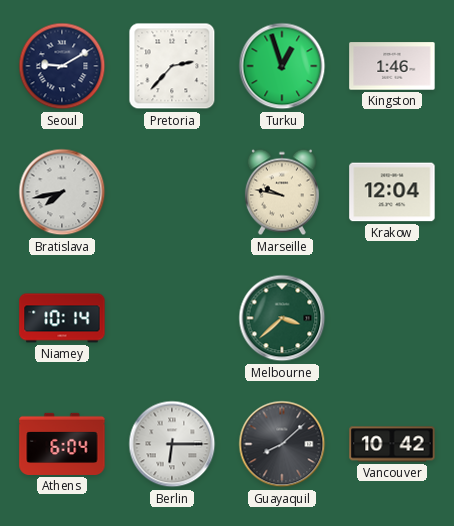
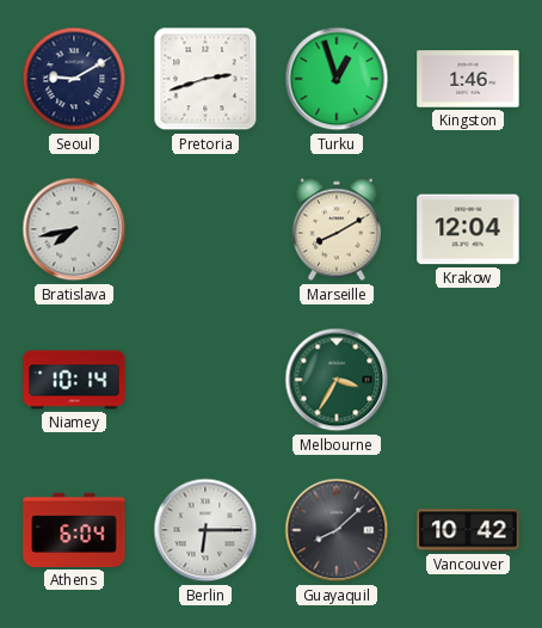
Pretoria: 2:37 -> 2:42 (205, 79)
Marseille: 9:47 -> 8:10 (337, 229)
Melbourne: 3:38 -> 3:35 (337, 380)
